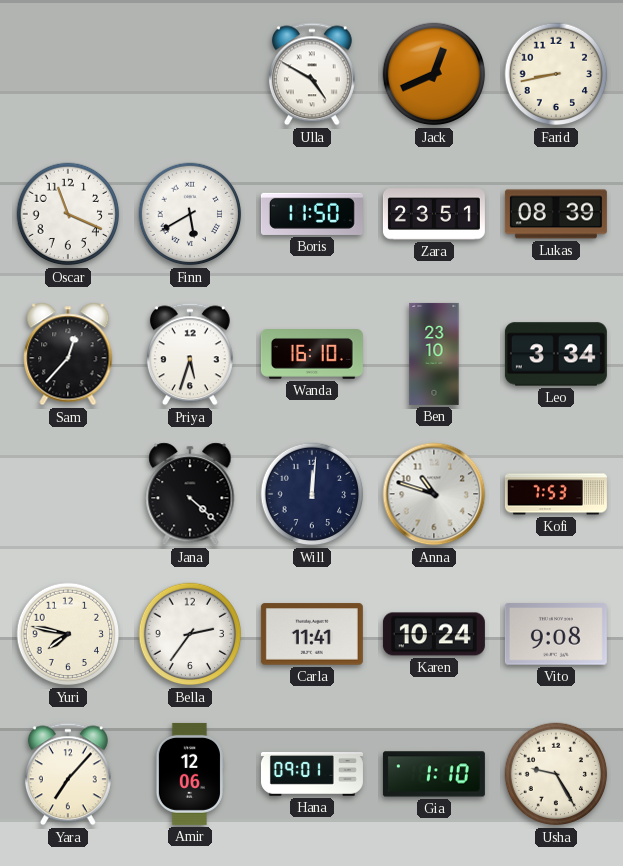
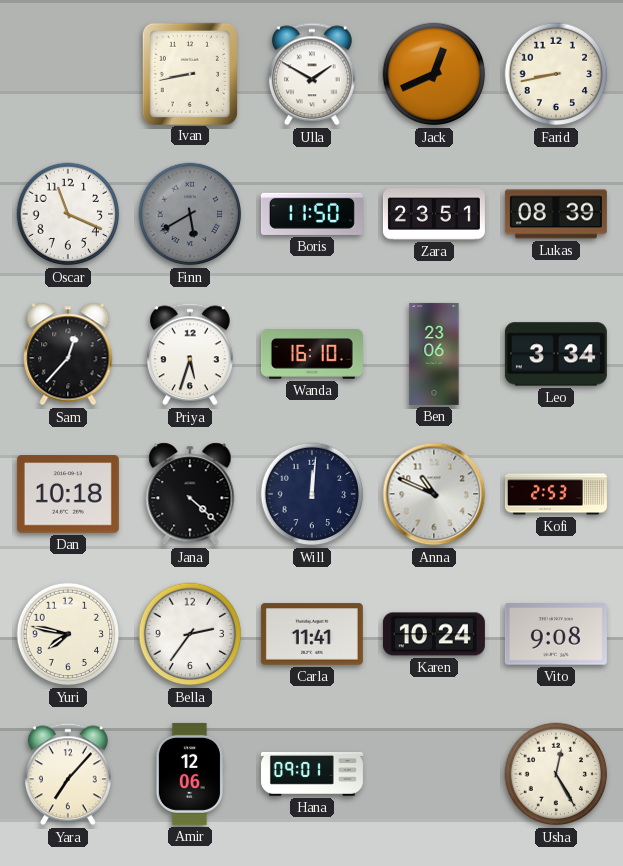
Ivan: none -> 8:43 (190, 73)
Ulla: 4:50 -> 1:50 (312, 74)
Finn dial: white -> grey (190, 214)
Ben: 23:10 -> 23:06 (434, 354)
Dan: none -> 10:18 (68, 494)
Anna: 10:48 -> 10:49 (434, 494)
Kofi: 7:53 -> 2:53 (556, 494)
Gia: 1:10 -> none (434, 774)
Usha: 9:25 -> 12:25 (556, 774)
